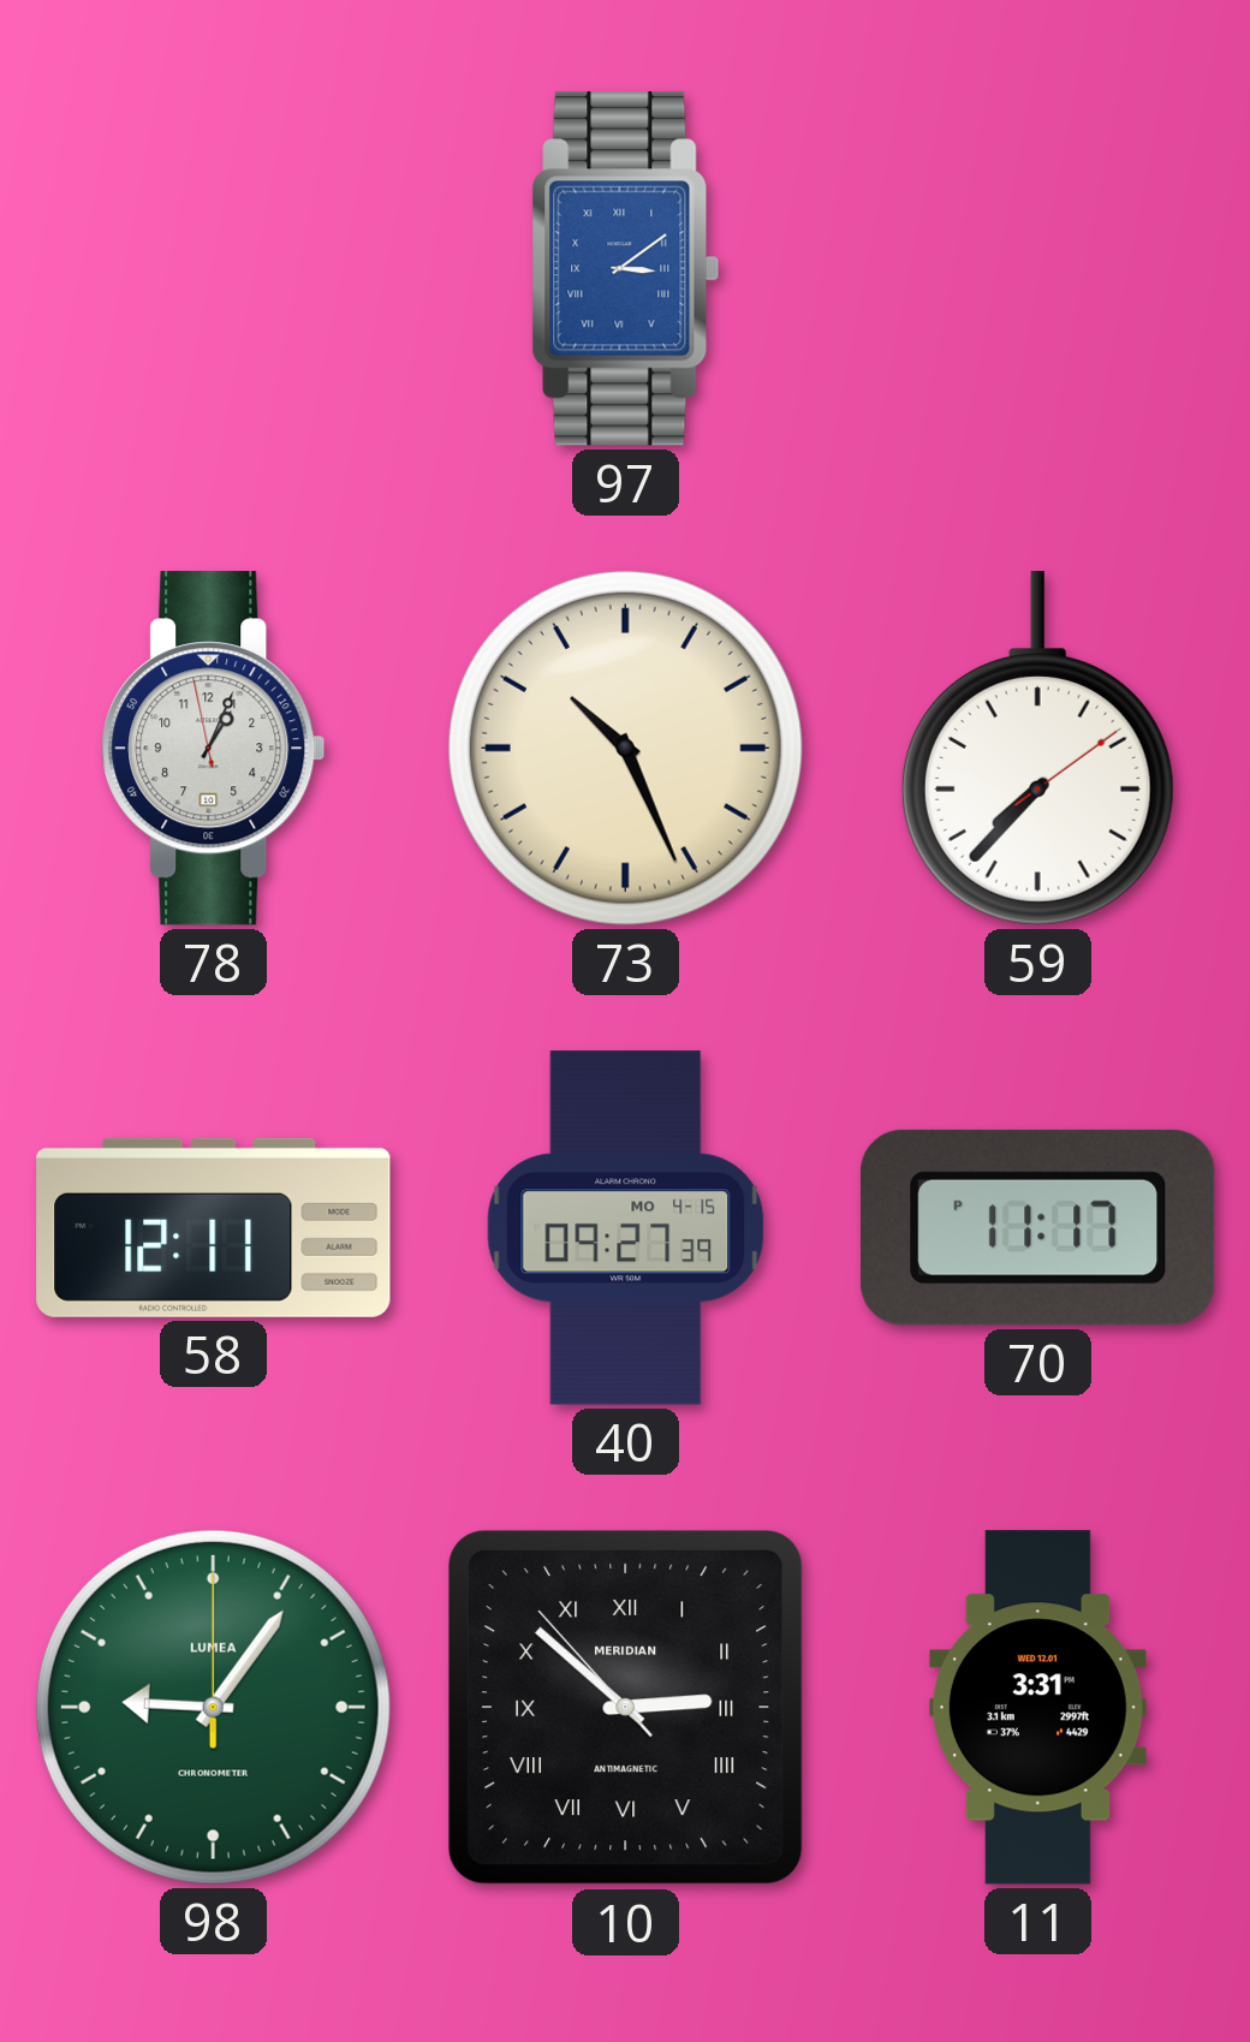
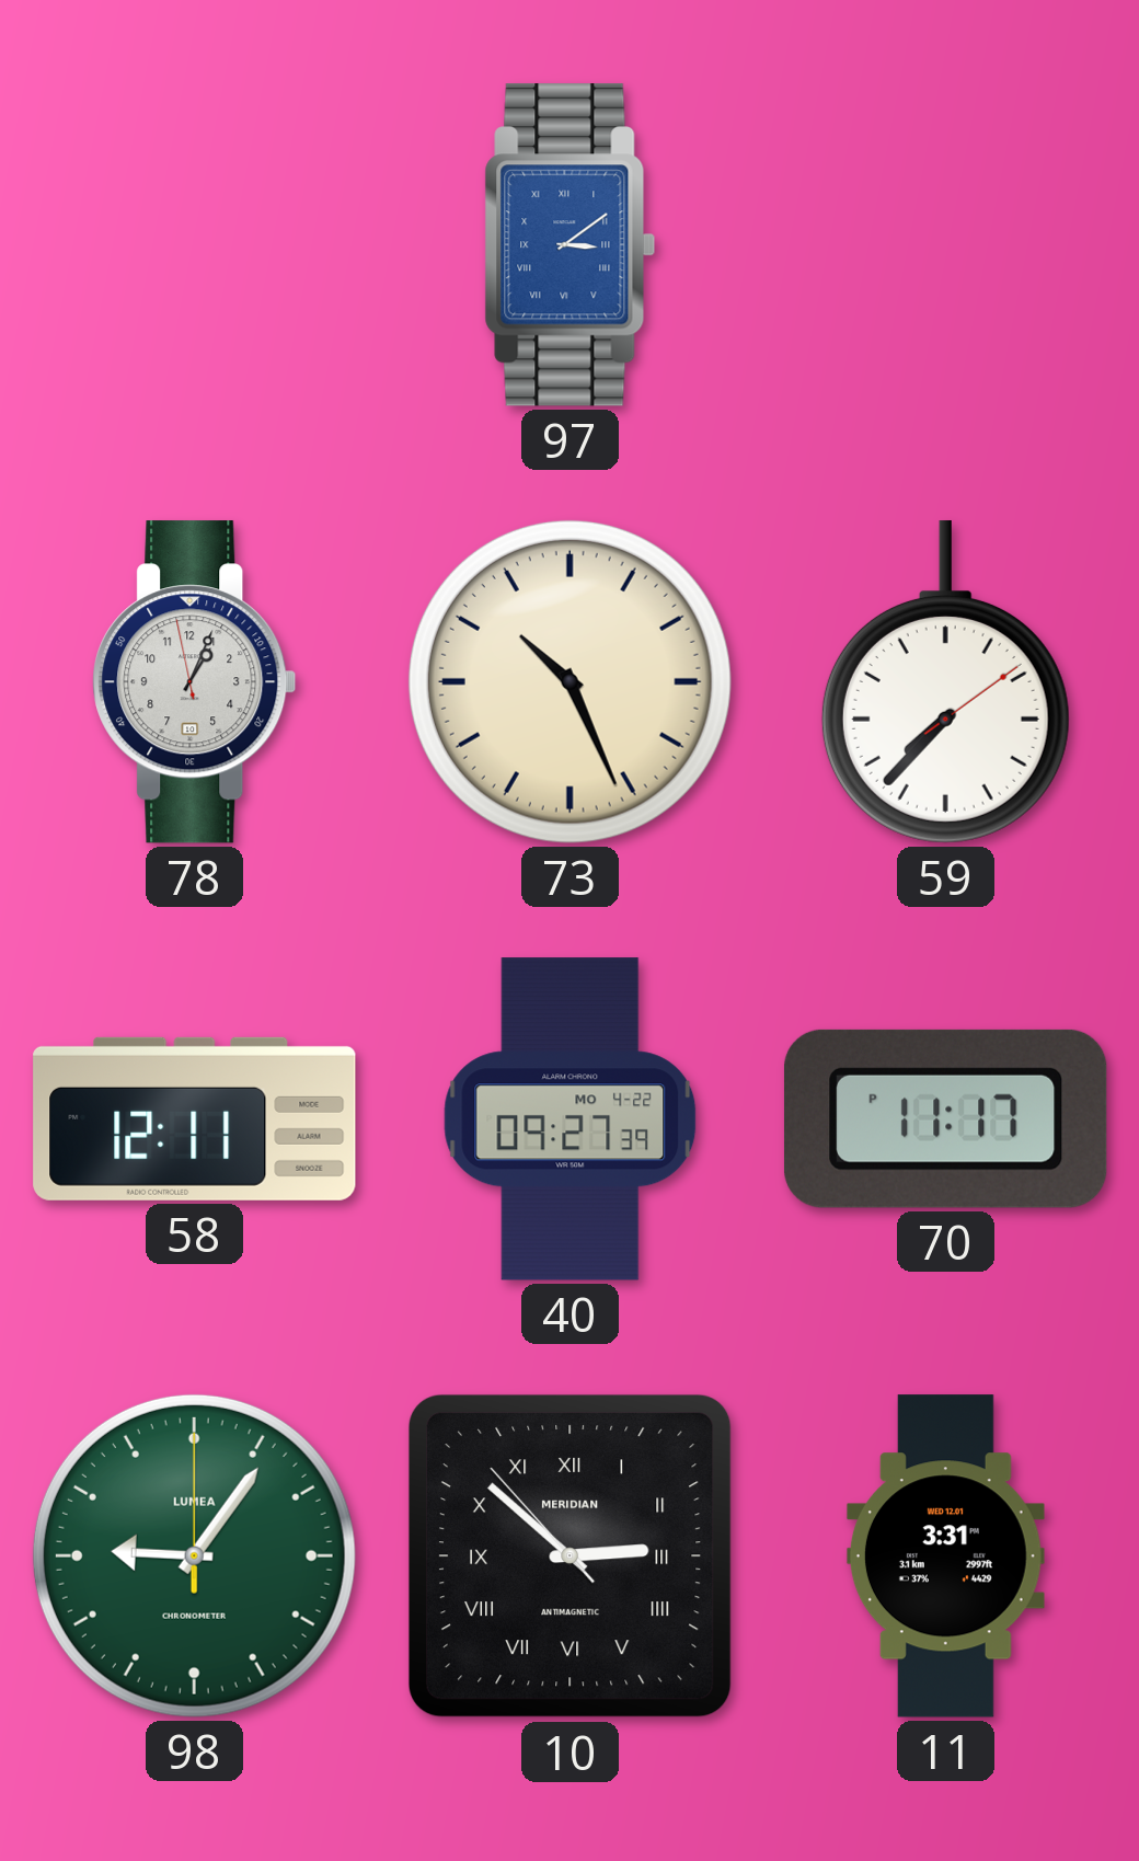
40 date: MO 4-15 -> MO 4-22 (571, 1119)
